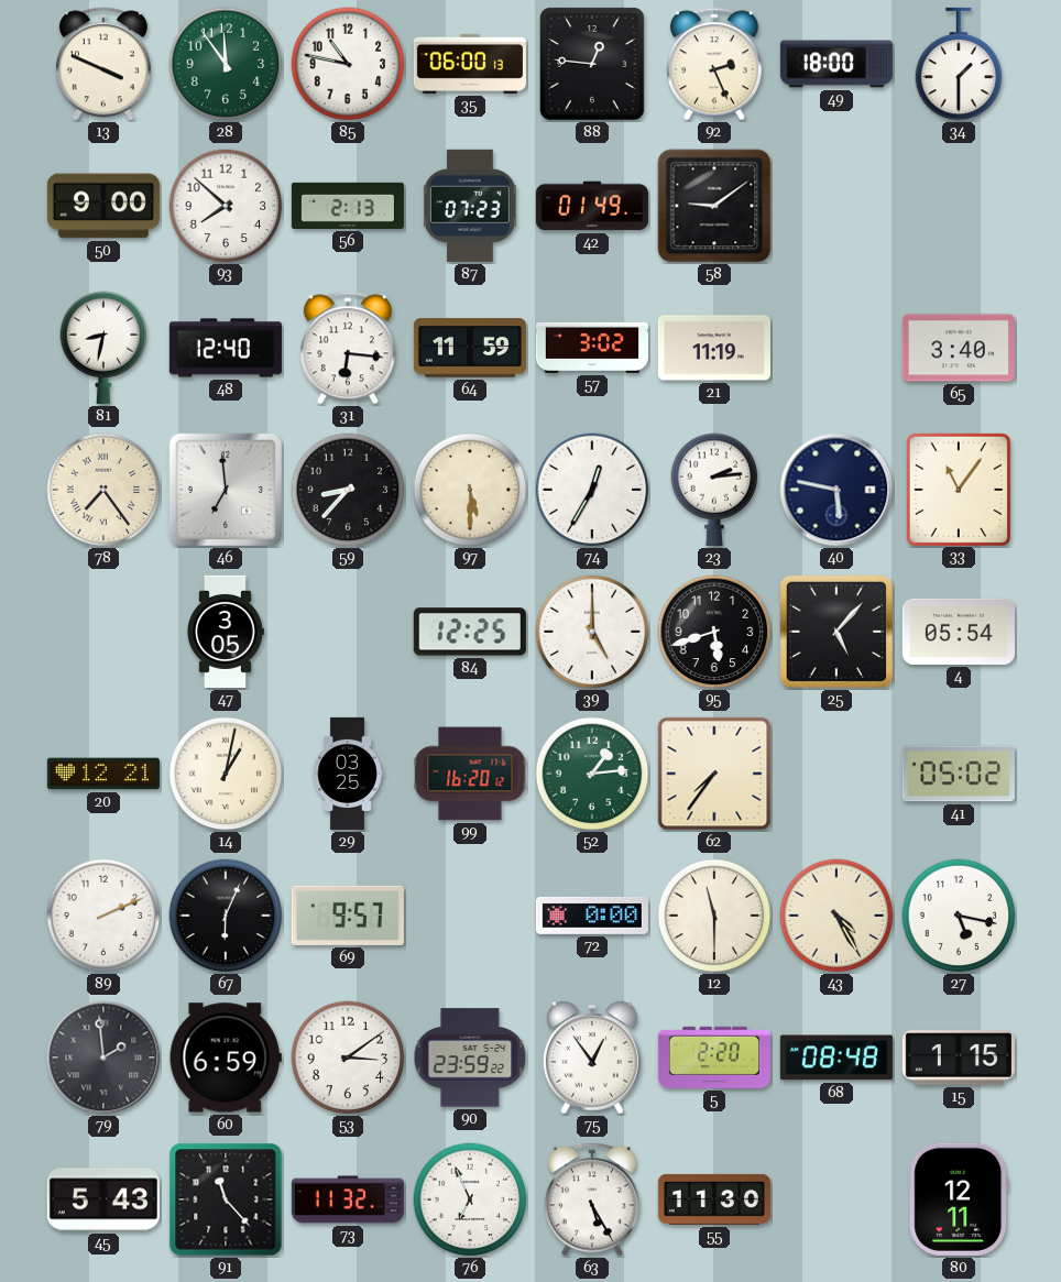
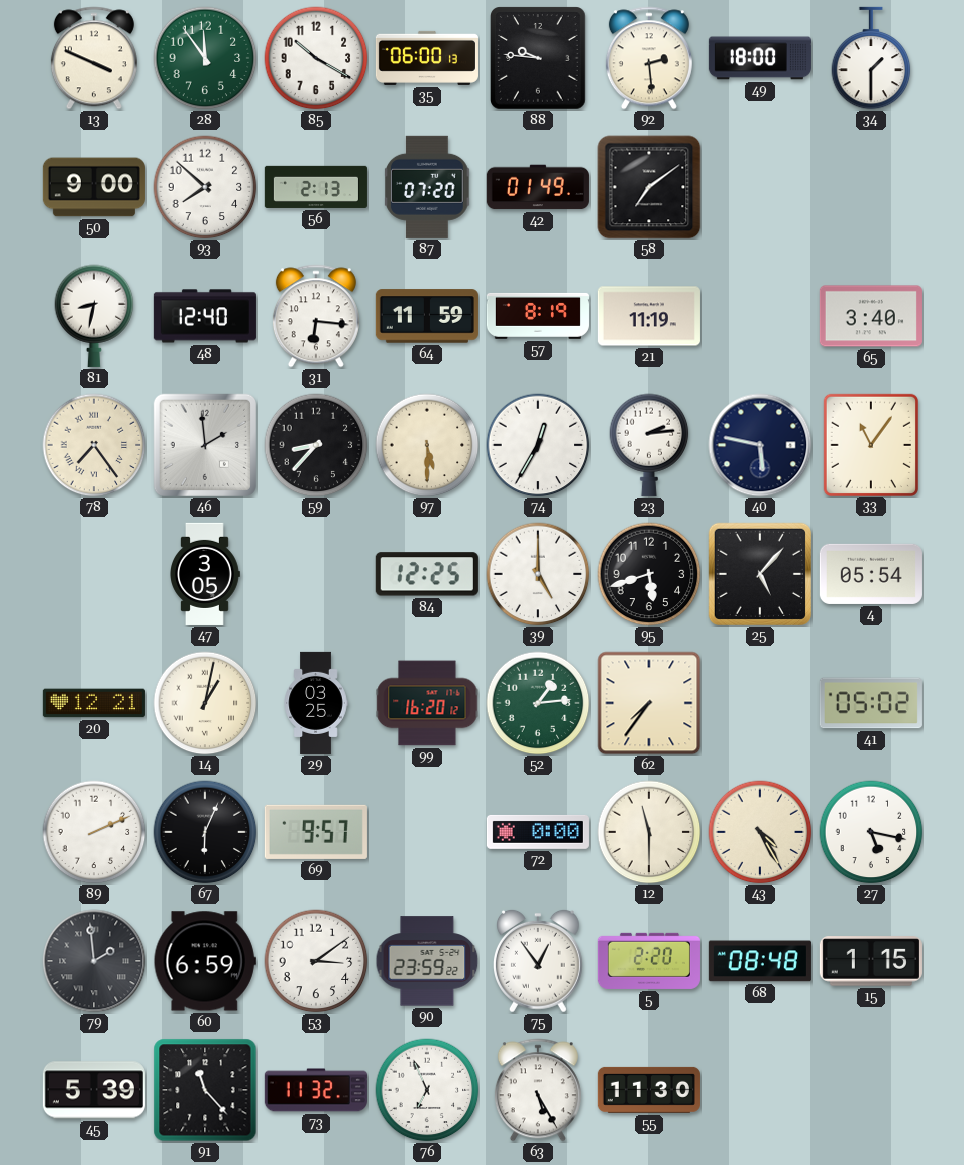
85: 10:47 -> 10:20 (316, 58)
88: 12:46 -> 9:46 (539, 58)
92: 2:26 -> 2:29 (649, 58)
87: 07:23 -> 07:20 (428, 187)
58: 9:09 -> 7:09 (649, 187)
57: 3:02 -> 8:19 (538, 316)
46: 6:59 -> 1:59 (205, 445)
45: 5:43 -> 5:39 (94, 1090)
80: 12:11 -> none (959, 1199)
